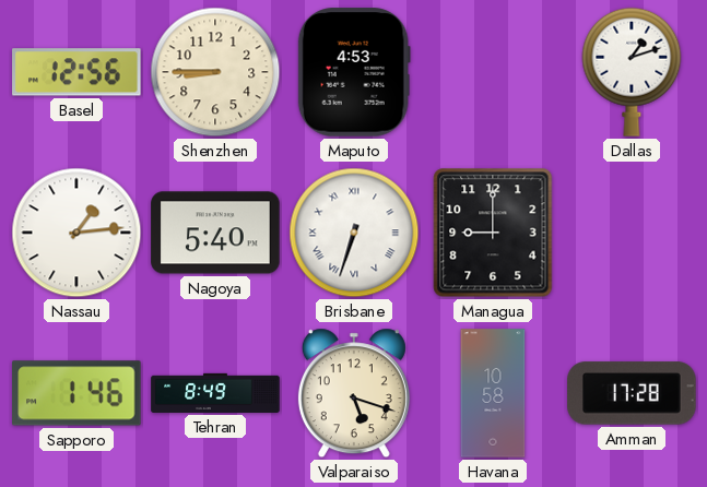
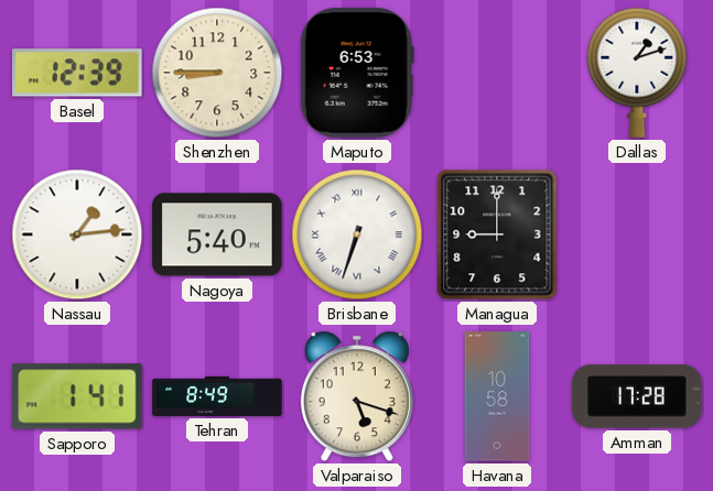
Basel: 12:56 -> 12:39 (77, 73)
Maputo: 4:53 -> 6:53 (357, 73)
Sapporo: 1:46 -> 1:41 (77, 396)
